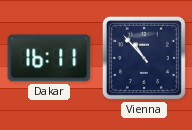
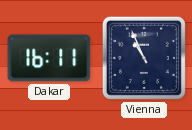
Vienna: 10:53 -> 10:56 (144, 58)
